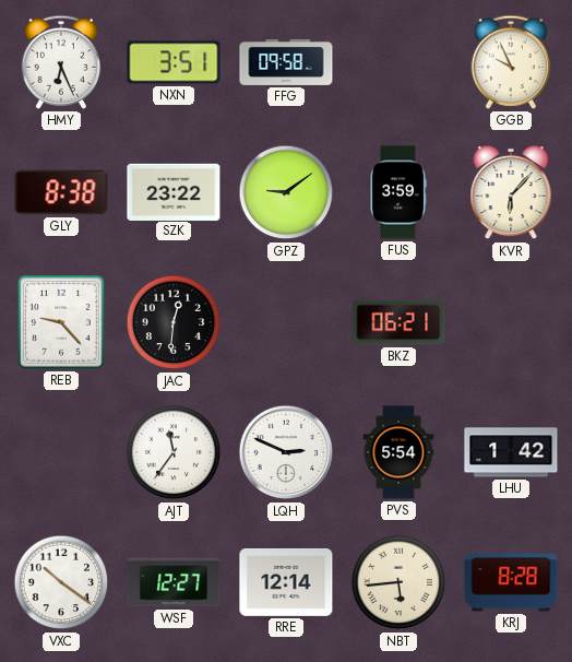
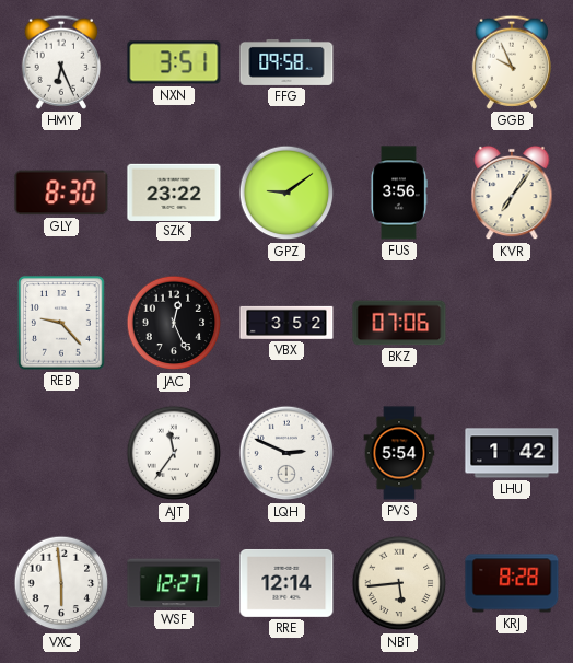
GLY: 8:38 -> 8:30 (61, 193)
FUS: 3:59 -> 3:56 (399, 193)
KVR: 6:07 -> 7:06 (512, 193)
JAC: 12:31 -> 12:26 (174, 323)
VBX: none -> 3:52 (286, 323)
BKZ: 06:21 -> 07:06 (399, 323)
VXC: 10:21 -> 5:59 (61, 583)
